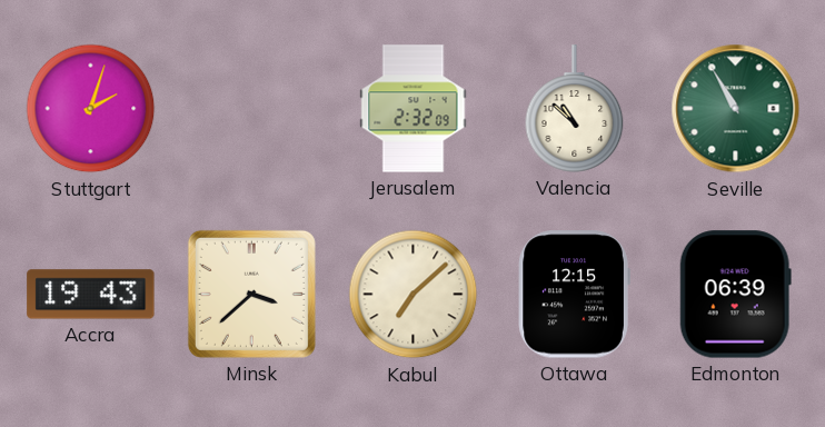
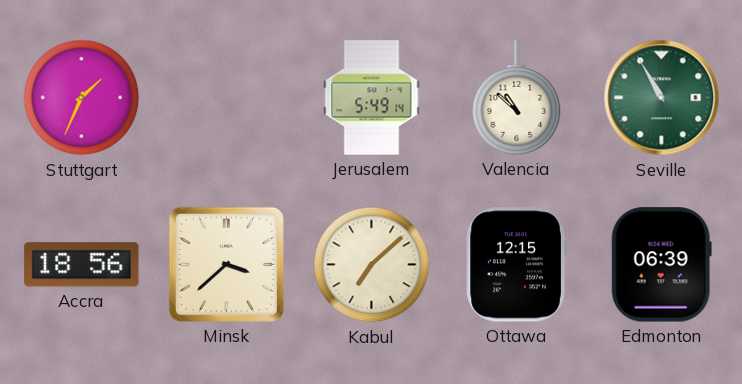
Stuttgart: 2:03 -> 1:34 (82, 98)
Jerusalem: 2:32 -> 5:49 (372, 98)
Accra: 19:43 -> 18:56 (82, 265)
